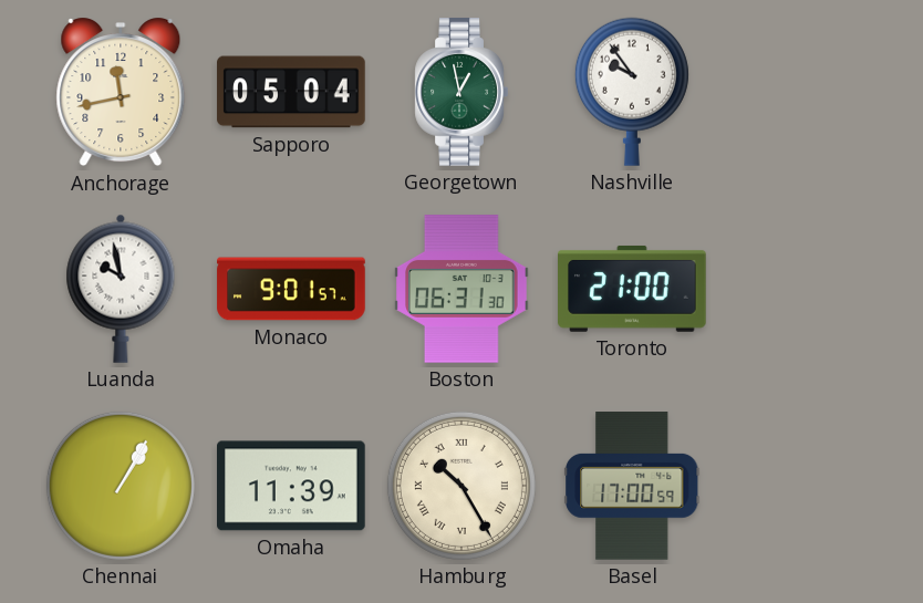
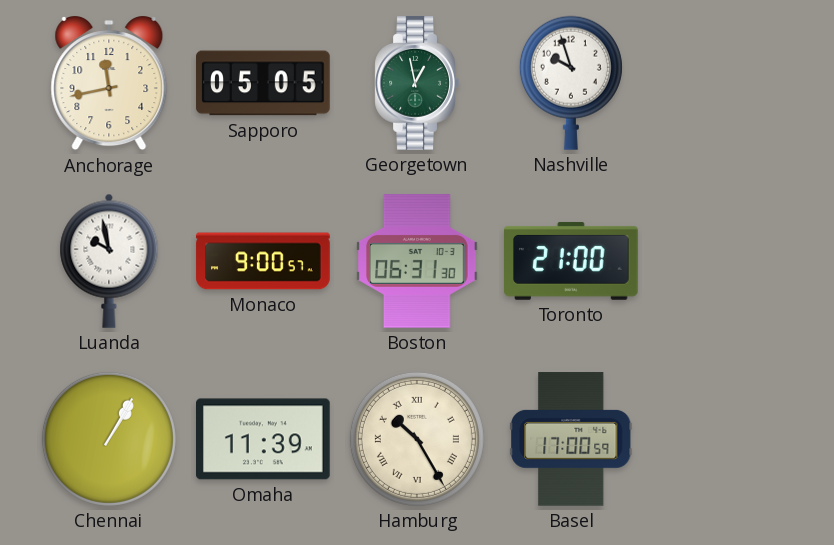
Sapporo: 05:04 -> 05:05 (263, 83)
Nashville: 9:54 -> 9:57 (571, 83)
Monaco: 9:01 -> 9:00 (263, 261)
